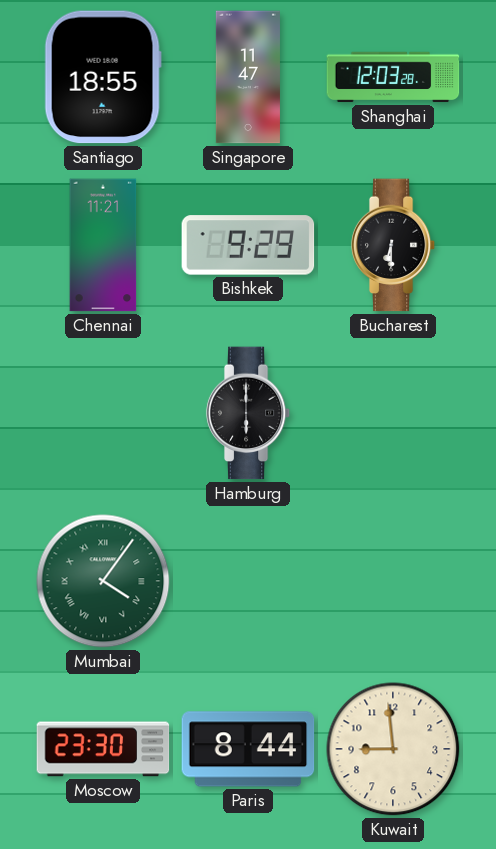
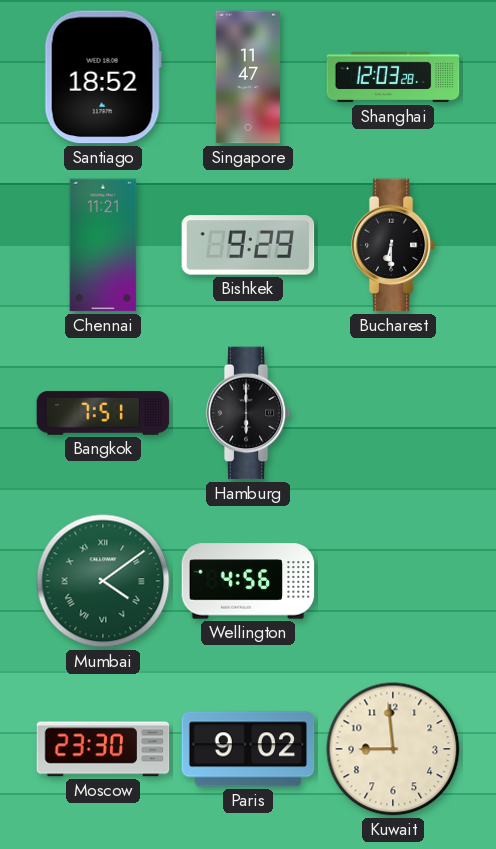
Santiago: 18:55 -> 18:52 (103, 77)
Bangkok: none -> 7:51 (103, 414)
Mumbai: 4:06 -> 4:09 (103, 581)
Wellington: none -> 4:56 (248, 581)
Paris: 8:44 -> 9:02 (248, 749)
